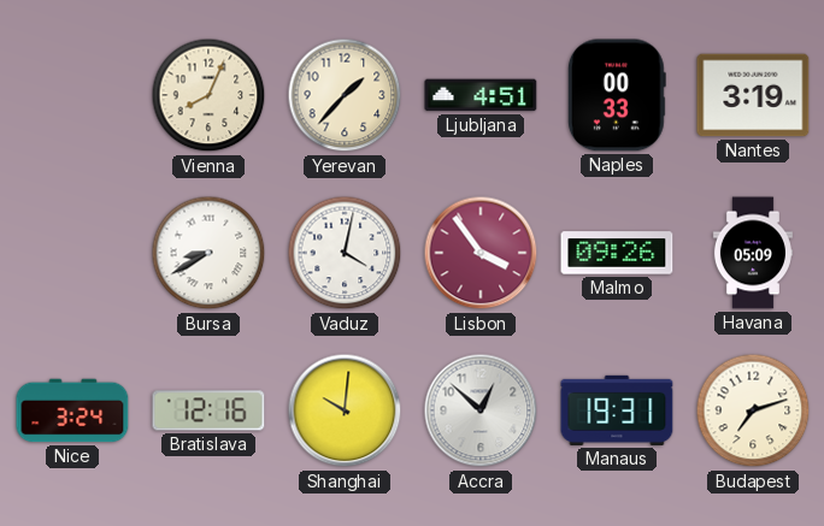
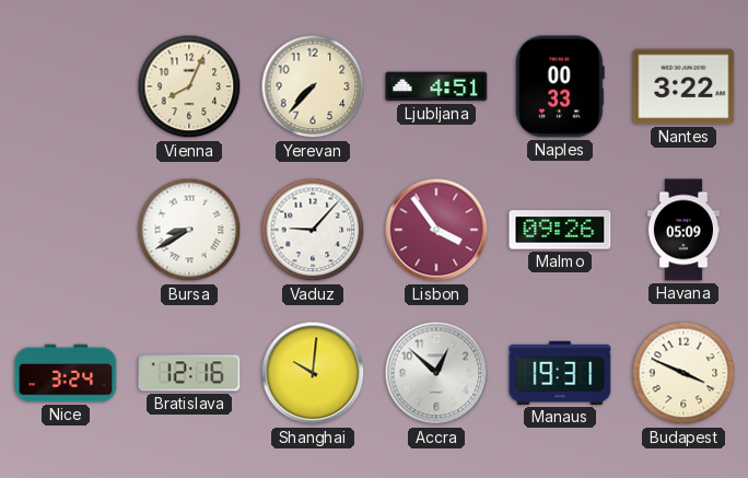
Yerevan: 1:37 -> 7:37 (313, 86)
Nantes: 3:19 -> 3:22 (683, 86)
Vaduz: 4:02 -> 9:07 (313, 230)
Budapest: 7:12 -> 3:49 (683, 373)
